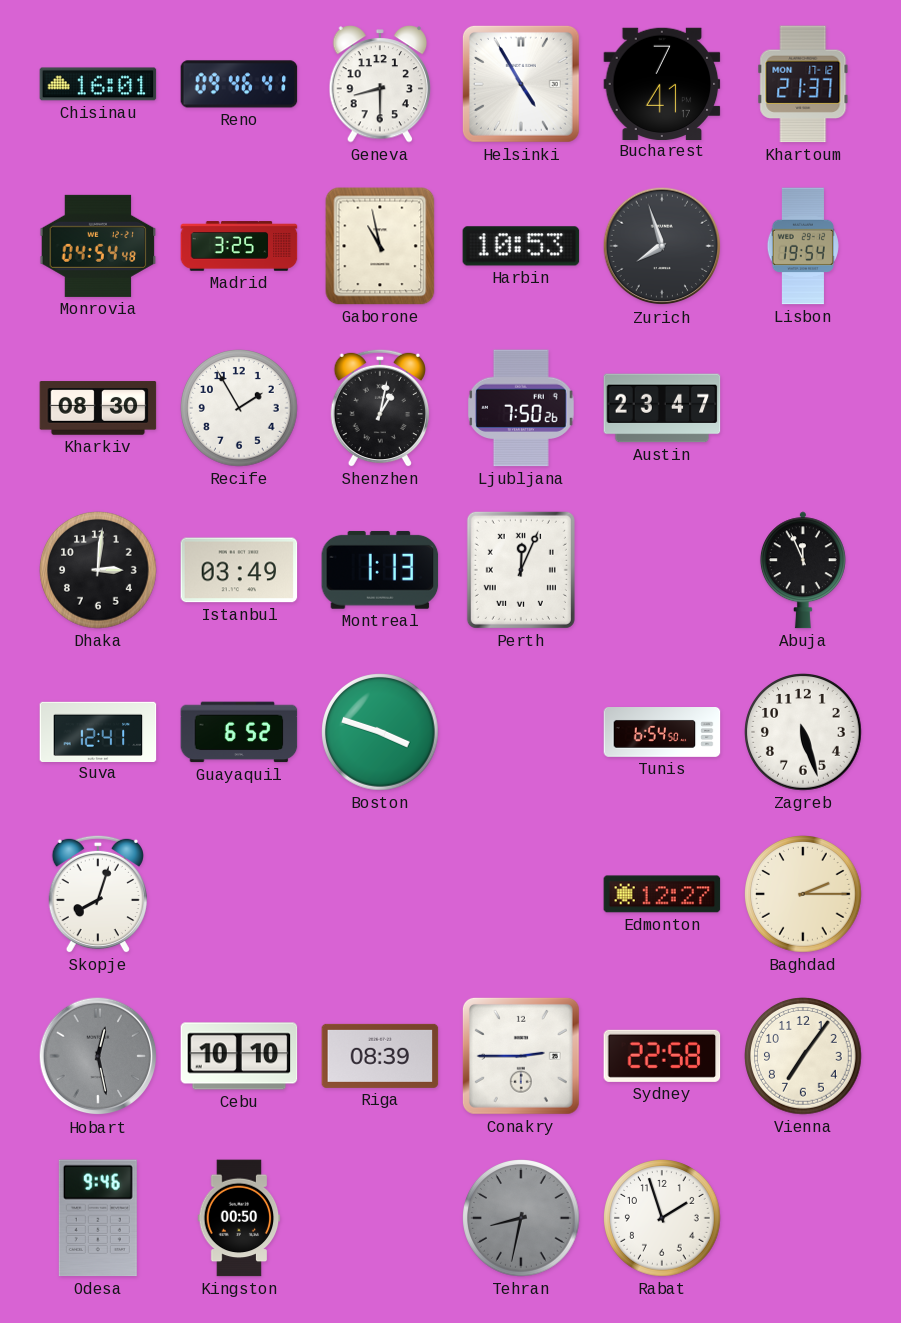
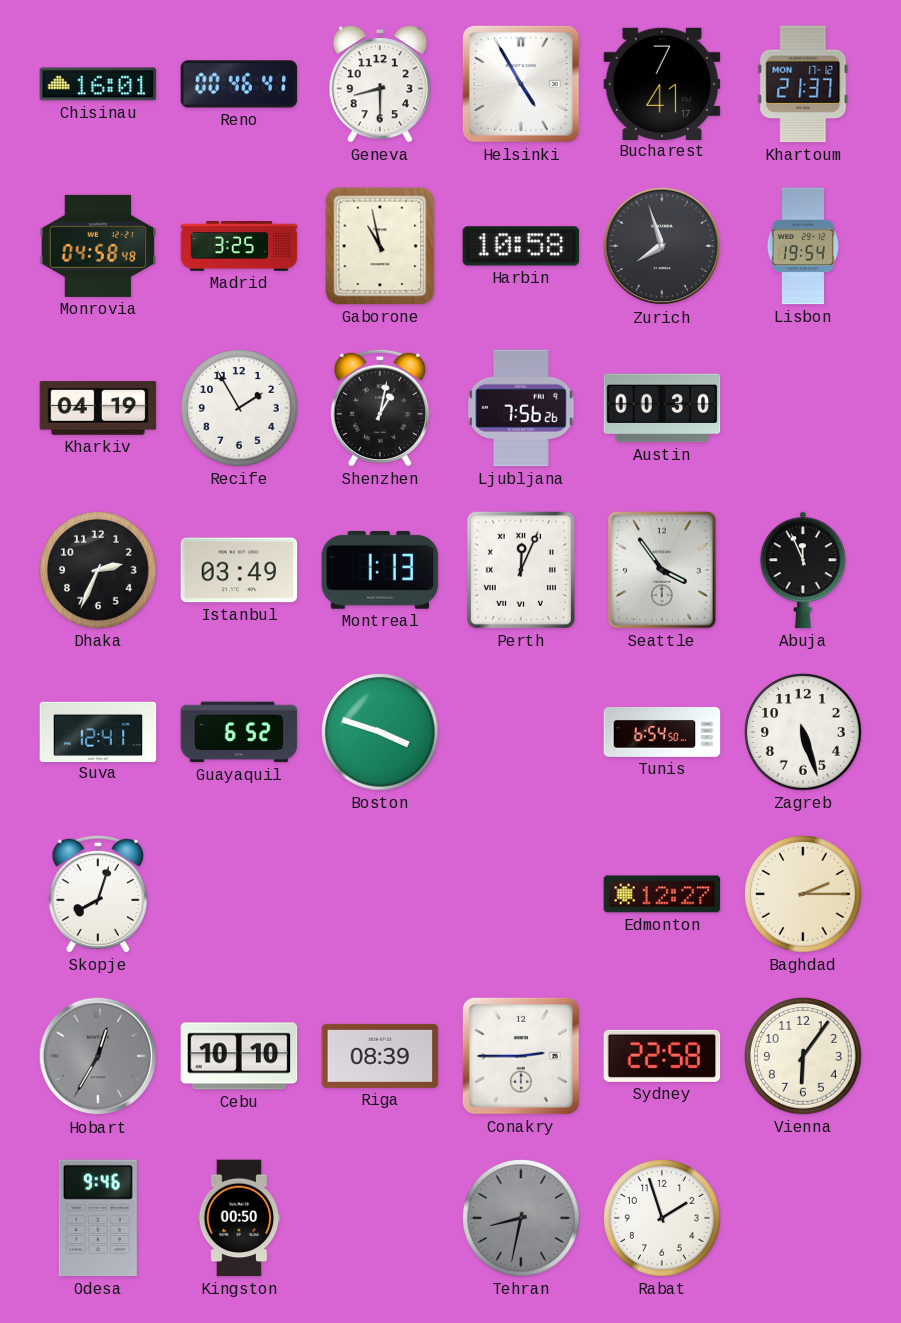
Reno: 09:46 -> 00:46 (239, 84)
Monrovia: 04:54 -> 04:58 (98, 246)
Harbin: 10:53 -> 10:58 (521, 246)
Kharkiv: 08:30 -> 04:19 (98, 408)
Ljubljana: 7:50 -> 7:56 (521, 408)
Austin: 23:47 -> 00:30 (662, 408)
Dhaka: 3:01 -> 2:34 (98, 570)
Seattle: none -> 3:54 (663, 570)
Hobart: 12:28 -> 12:35 (98, 1056)
Vienna: 7:06 -> 6:06 (803, 1056)
